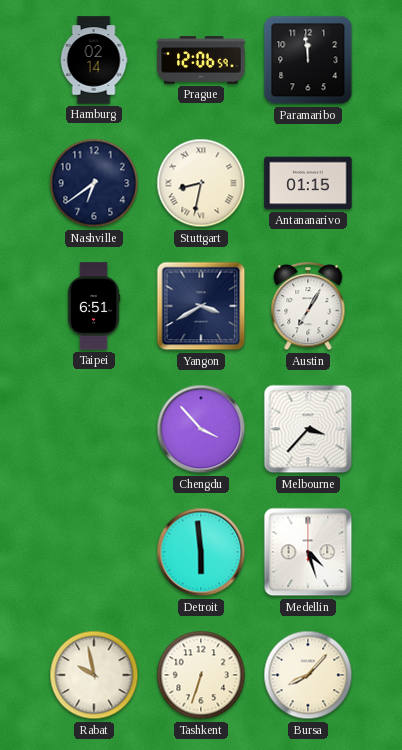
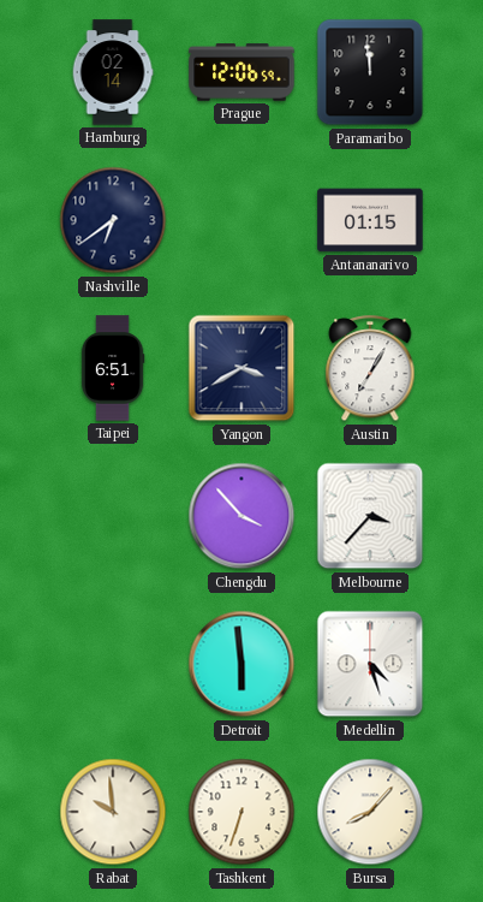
Stuttgart: 8:32 -> none (201, 183)
Rabat: 9:58 -> 9:59 (113, 812)
